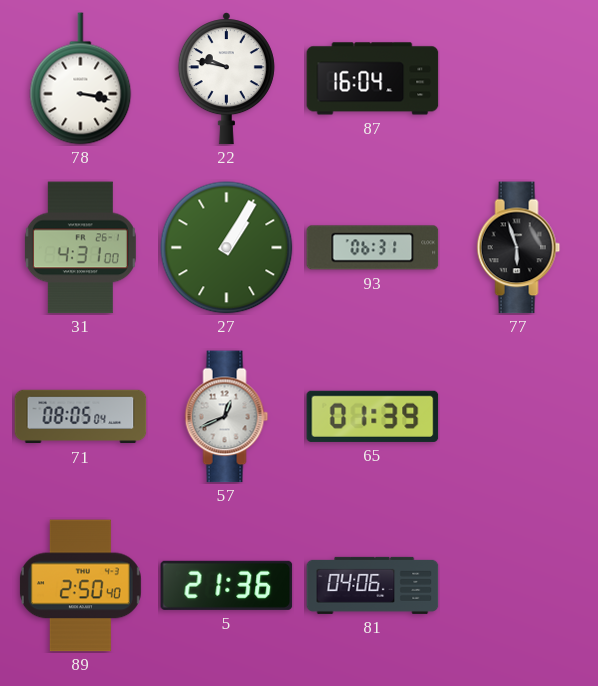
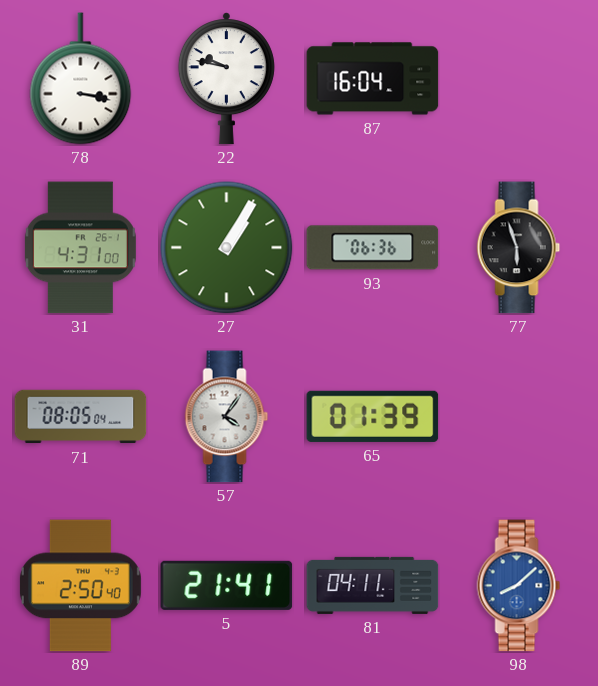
93: 06:31 -> 06:36 (373, 248)
57: 12:41 -> 4:06 (227, 417)
5: 21:36 -> 21:41 (227, 585)
81: 04:06 -> 04:11 (373, 585)
98: none -> 8:08 (519, 586)
